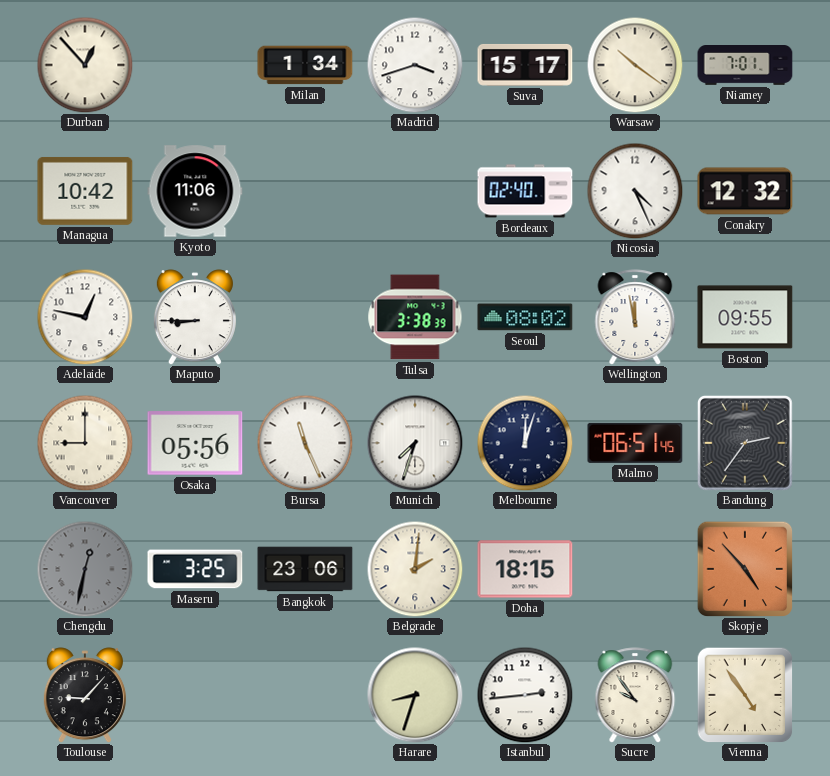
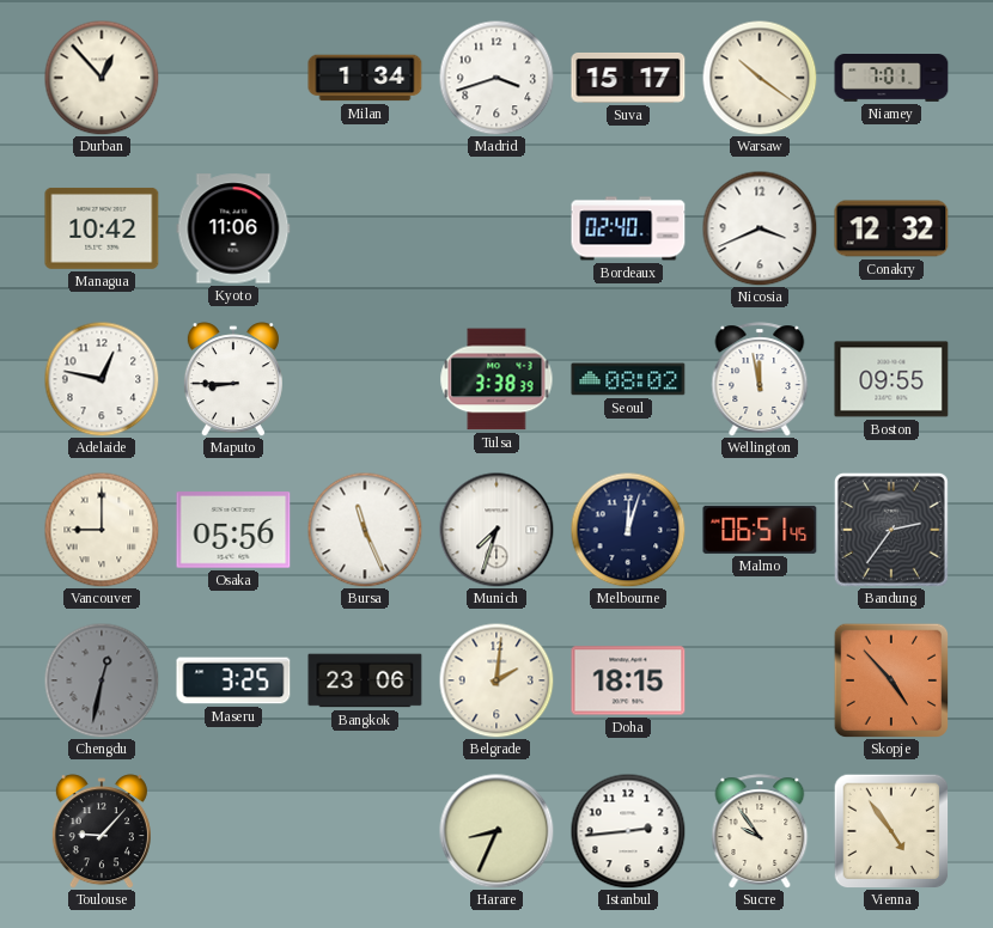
Nicosia: 4:26 -> 3:41 (760, 228)
Harare: 8:33 -> 8:34 (496, 831)
